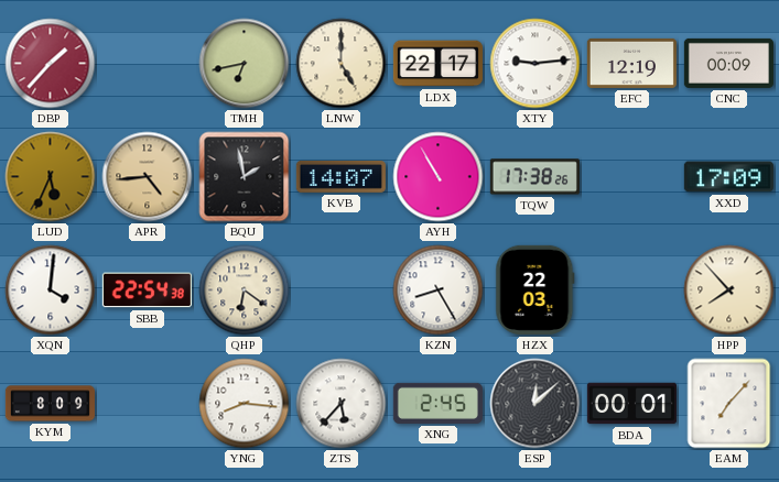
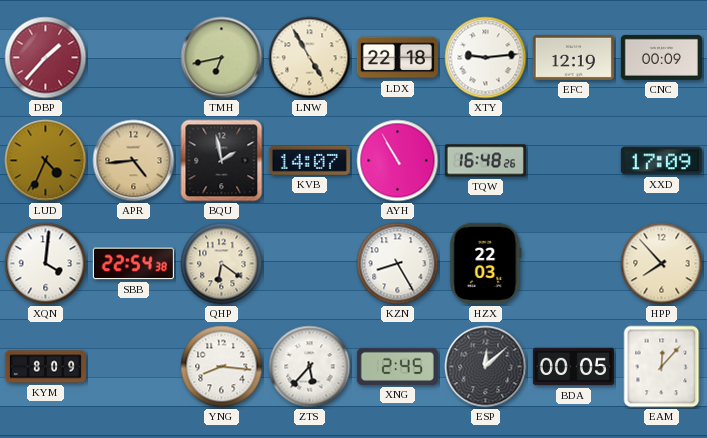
LNW: 5:00 -> 4:55 (310, 58)
LDX: 22:17 -> 22:18 (397, 58)
LUD: 5:34 -> 4:34 (46, 161)
TQW: 17:38 -> 16:48 (485, 161)
BDA: 00:01 -> 00:05 (573, 367)
EAM: 7:07 -> 12:07 (662, 367)
